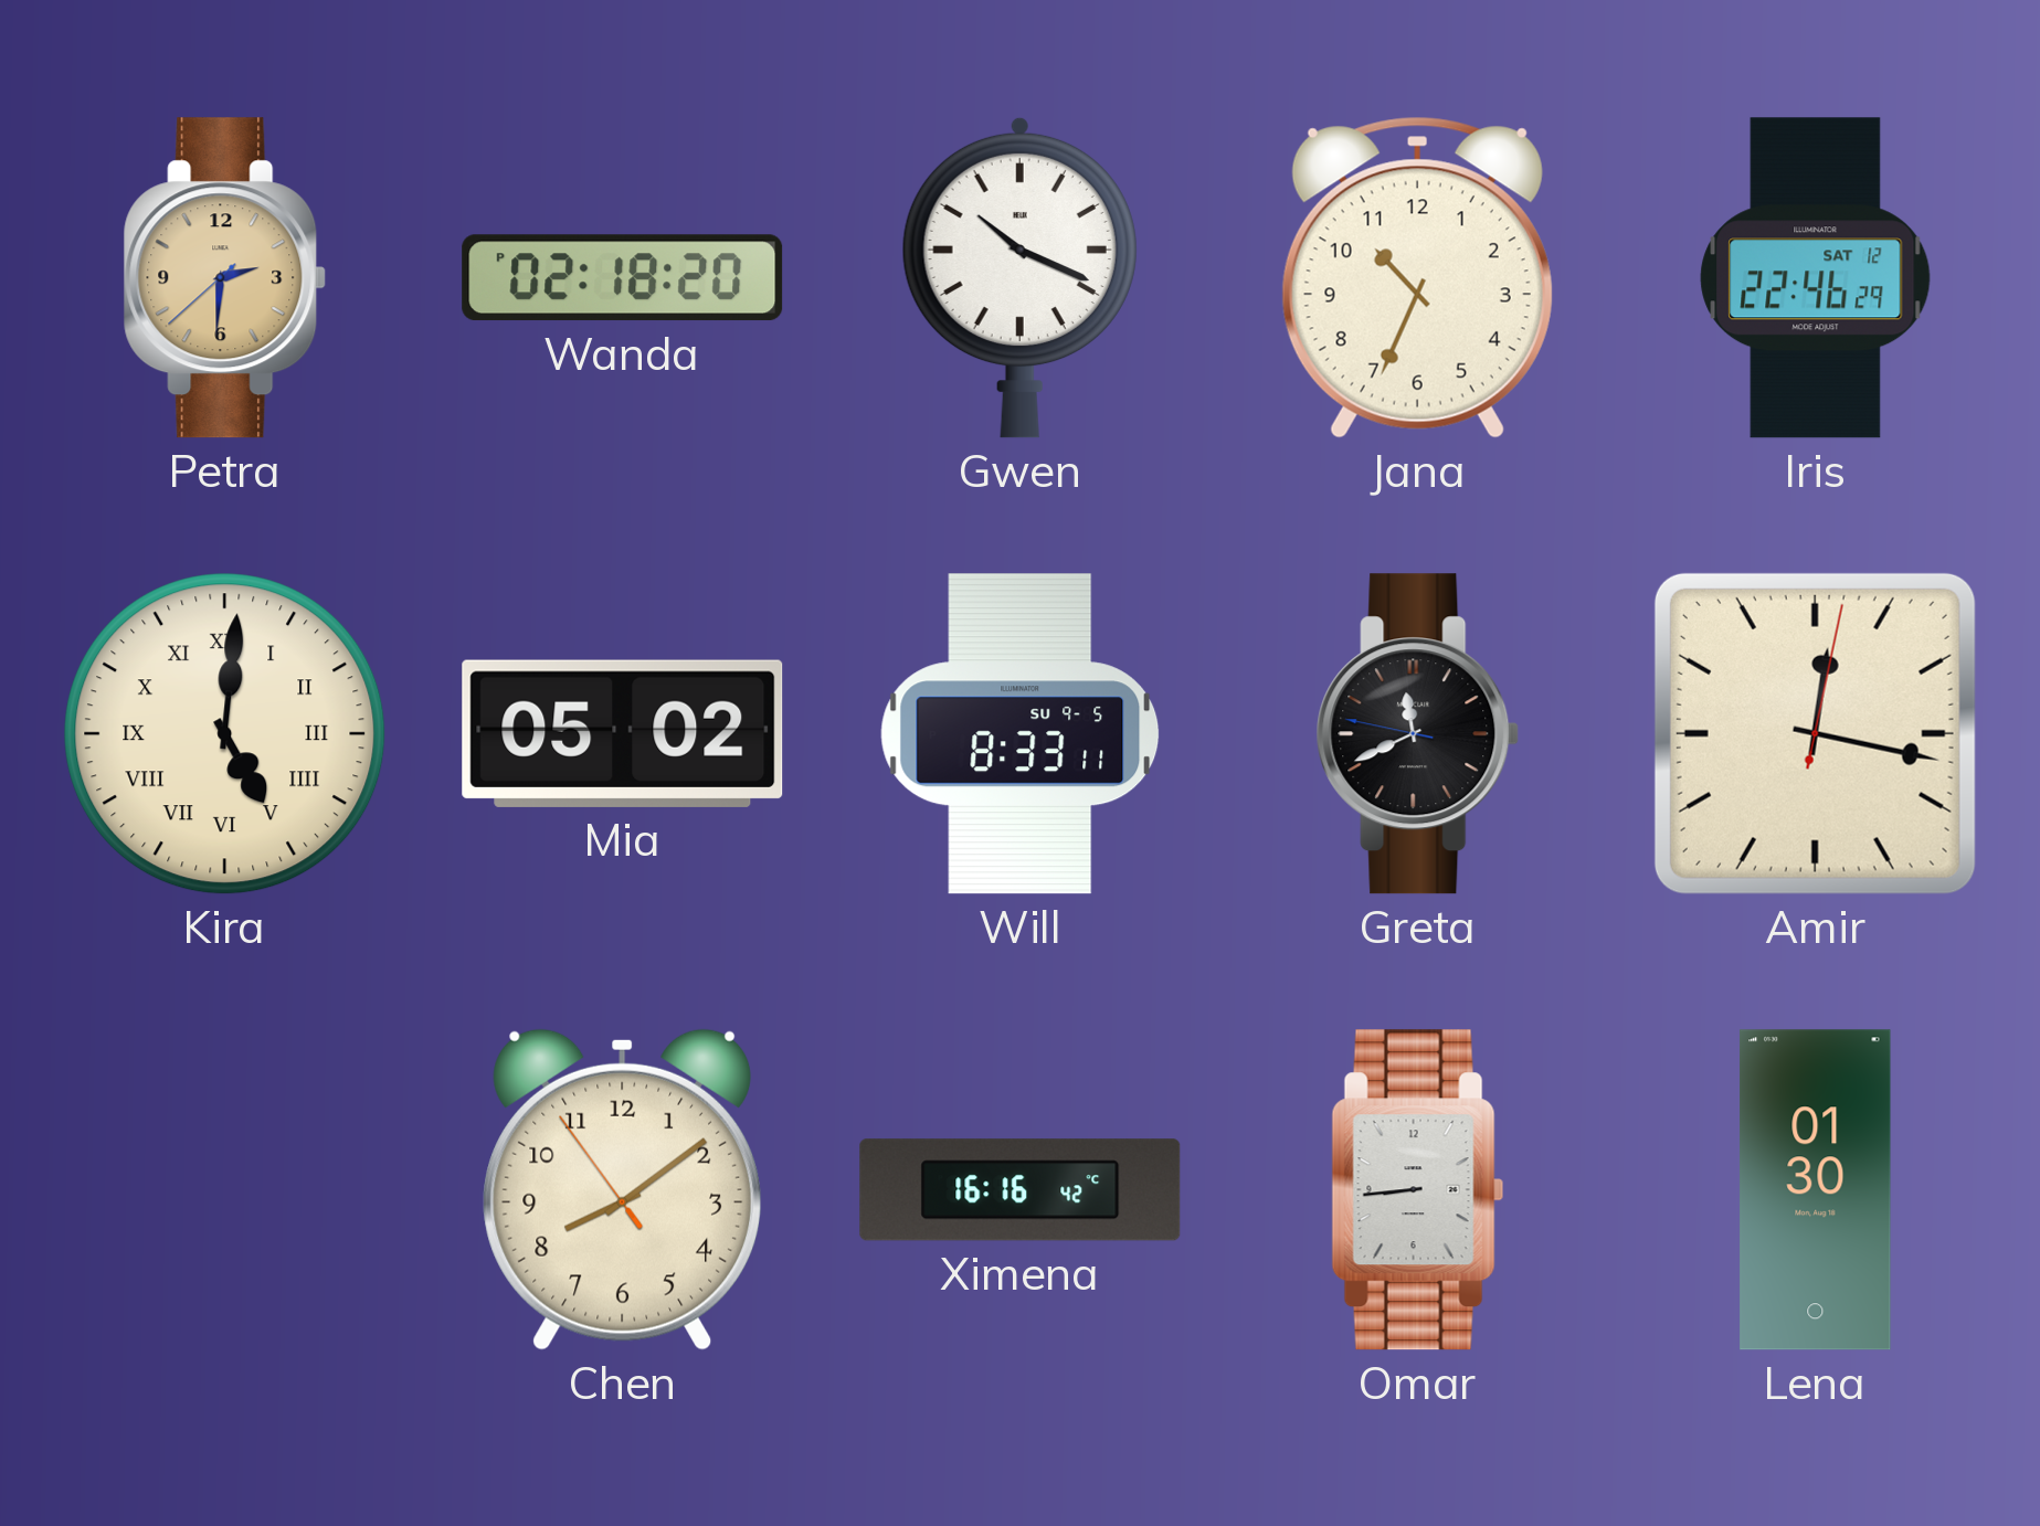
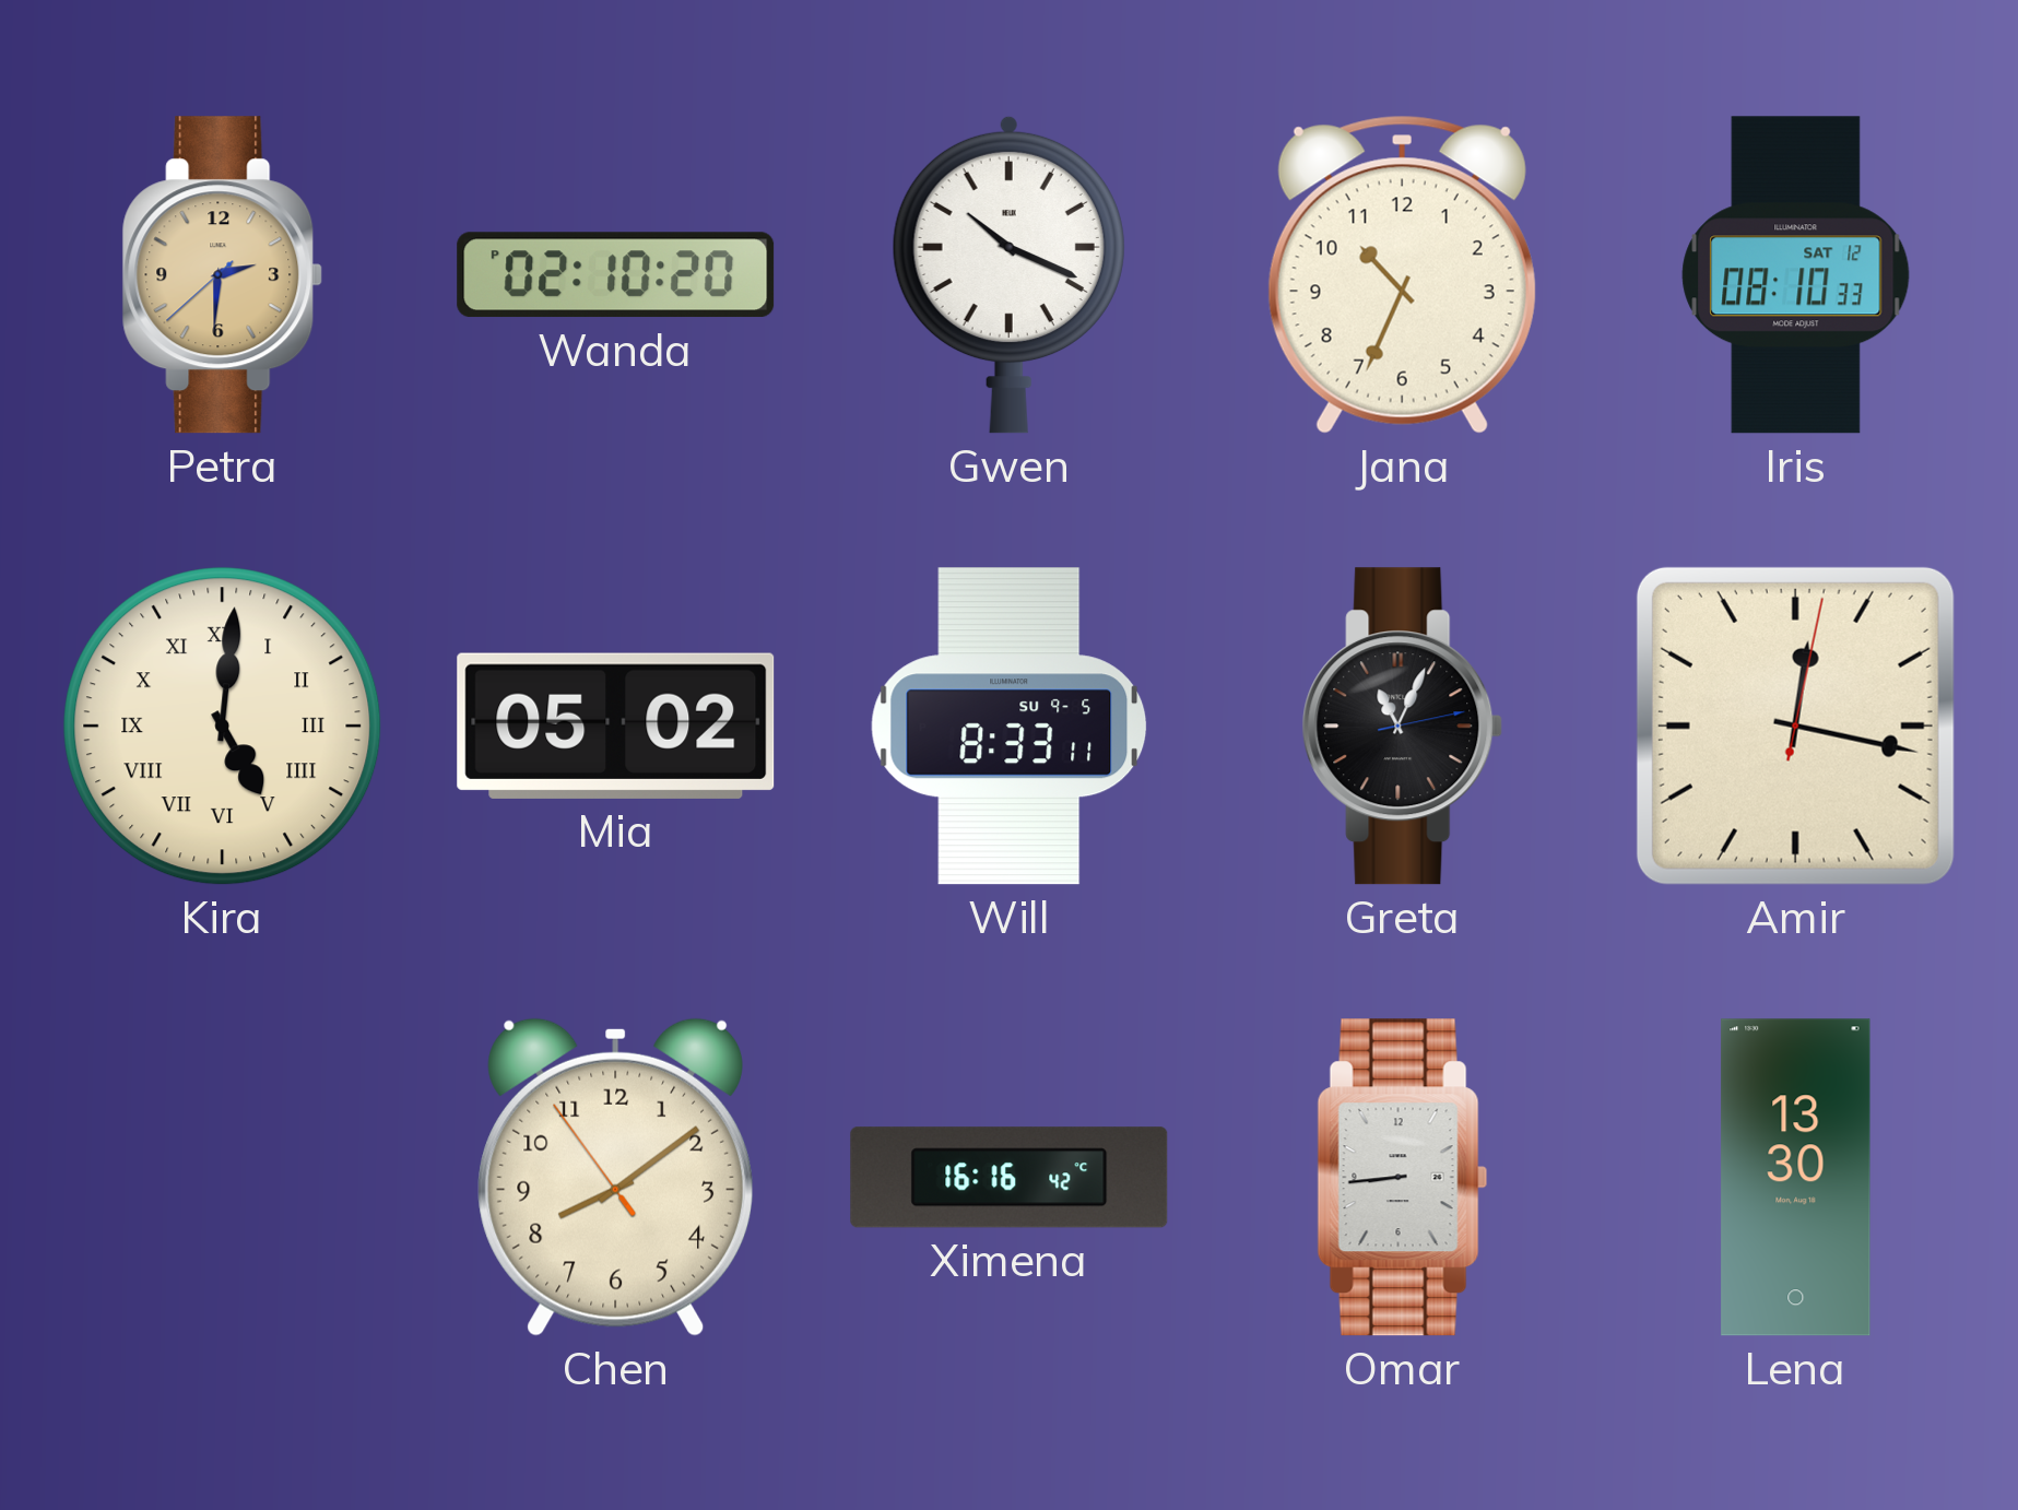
Wanda: 02:18 -> 02:10 (616, 275)
Iris: 22:46 -> 08:10 (1796, 275)
Greta: 11:40 -> 11:04 (1403, 727)
Lena: 01:30 -> 13:30 (1796, 1178)
